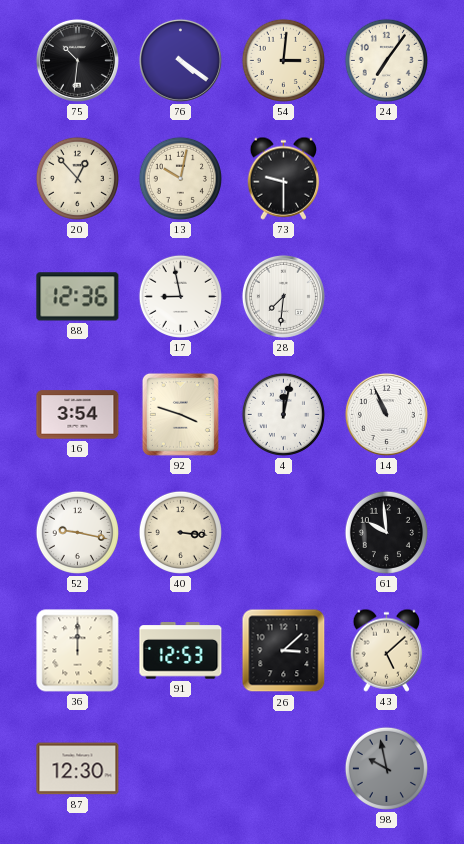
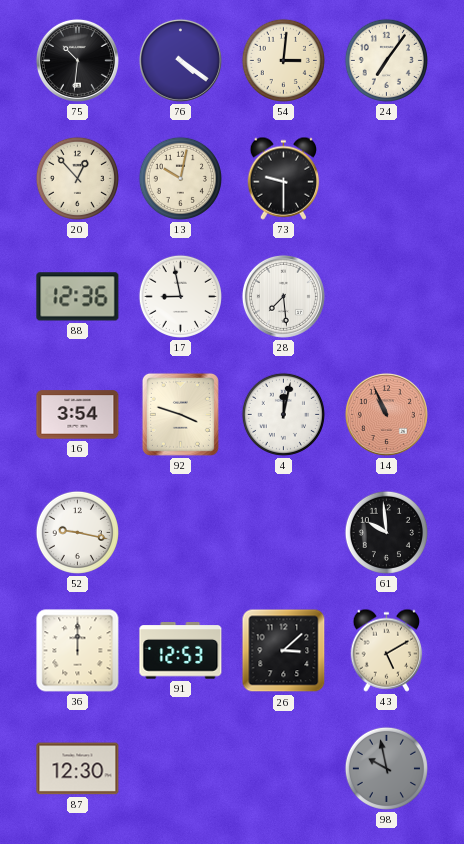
28: 7:31 -> 7:29 (283, 296)
14 dial: white -> salmon (386, 414)
40: 3:16 -> none (180, 532)
43: 5:08 -> 5:10 (387, 650)
